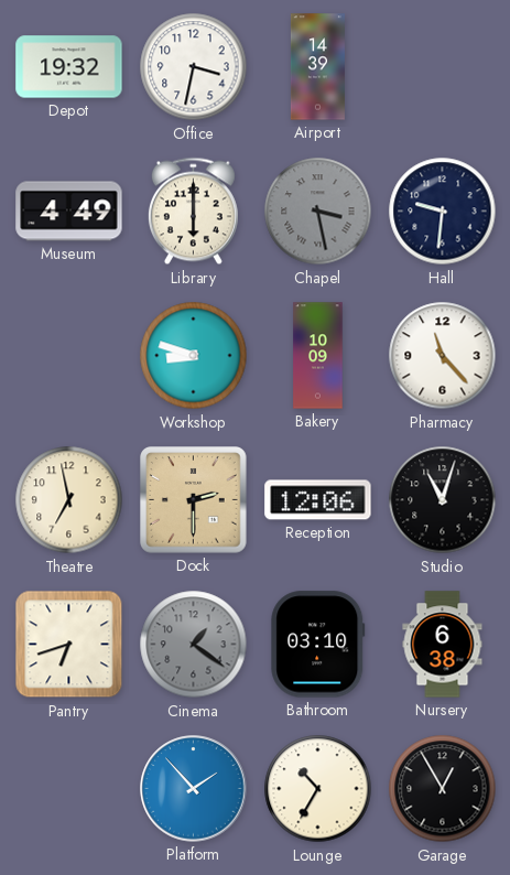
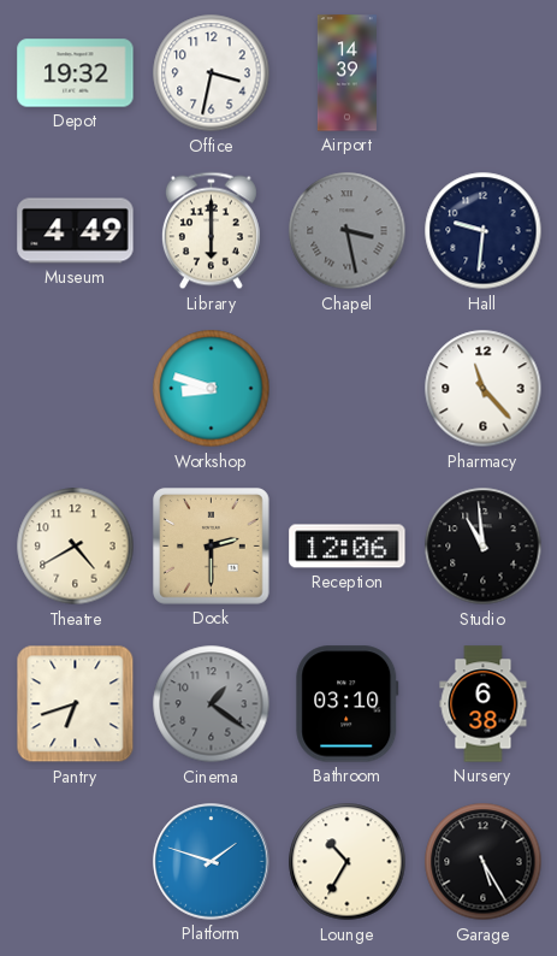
Bakery: 10:09 -> none (318, 356)
Theatre: 6:58 -> 4:40 (76, 547)
Studio: 11:03 -> 10:59 (484, 547)
Platform: 1:53 -> 1:48 (212, 862)
Garage: 12:55 -> 5:25 (484, 862)
